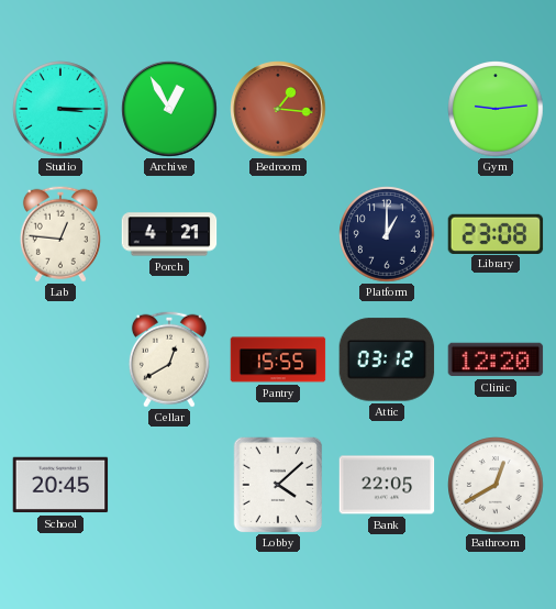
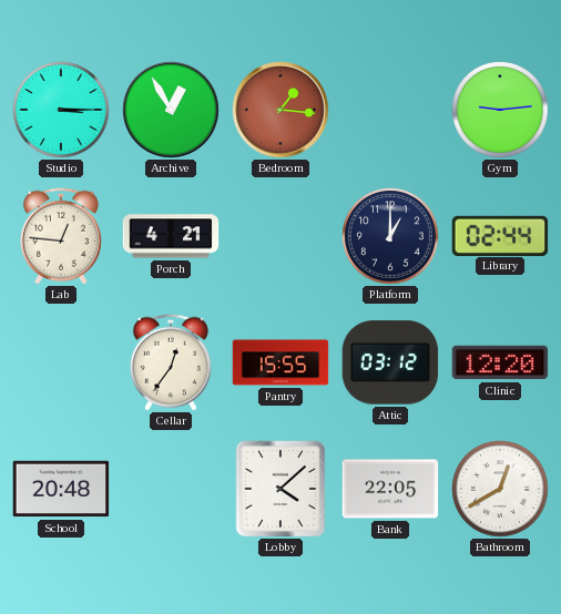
Library: 23:08 -> 02:44 (500, 235)
Cellar: 12:40 -> 12:36 (171, 362)
School: 20:45 -> 20:48 (61, 489)
